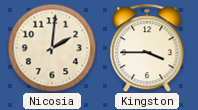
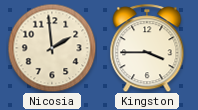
Nicosia: 2:01 -> 1:59 (52, 48)
